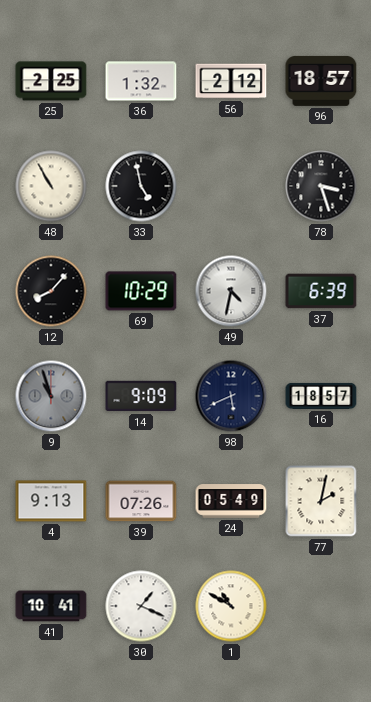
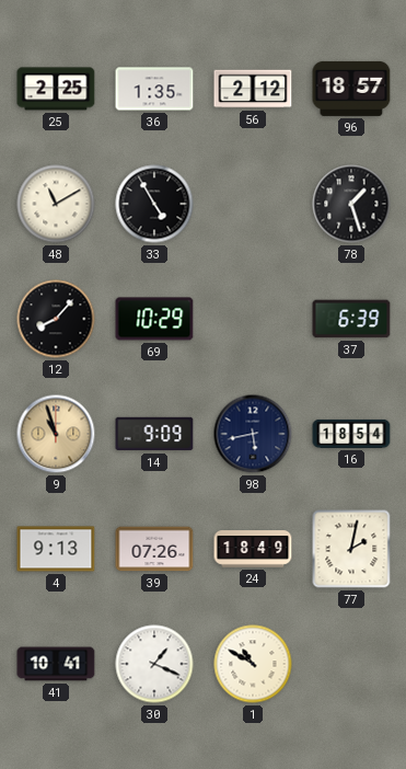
36: 1:32 -> 1:35 (154, 89)
48: 10:55 -> 11:10 (56, 204)
33: 4:58 -> 4:55 (154, 204)
78: 3:27 -> 1:27 (351, 204)
49: 4:32 -> none (231, 291)
9 dial: grey -> champagne (56, 434)
98: 5:41 -> 5:43 (253, 434)
16: 18:57 -> 18:54 (351, 434)
24: 05:49 -> 18:49 (253, 549)
